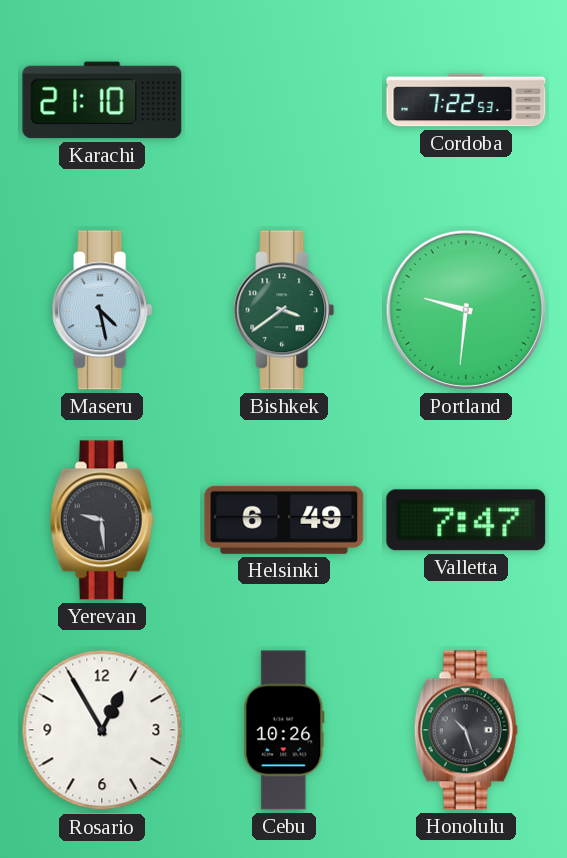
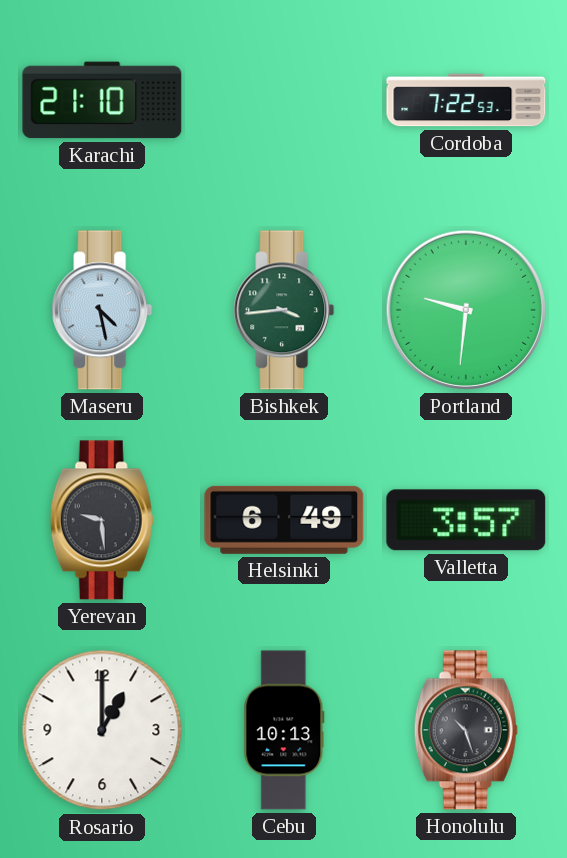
Bishkek: 3:39 -> 3:44 (284, 310)
Valletta: 7:47 -> 3:57 (466, 520)
Rosario: 12:55 -> 1:00 (102, 730)
Cebu: 10:26 -> 10:13 (284, 730)
